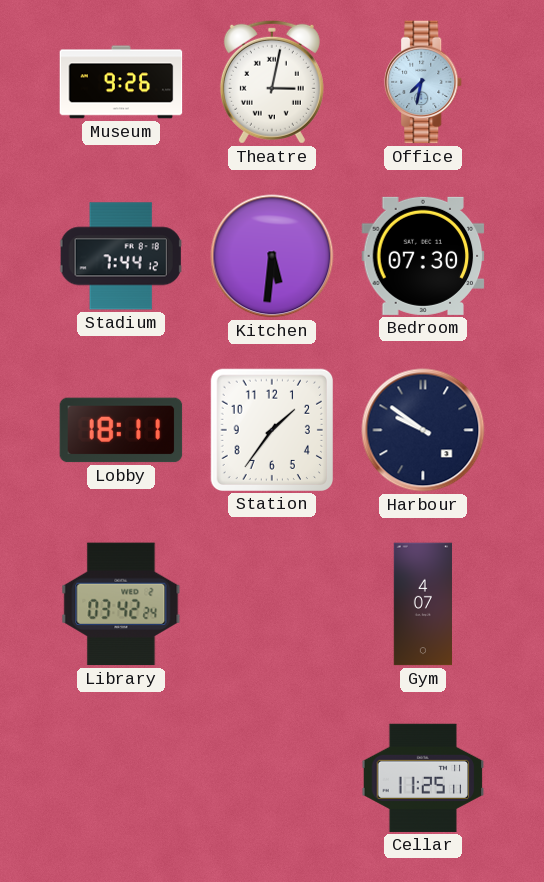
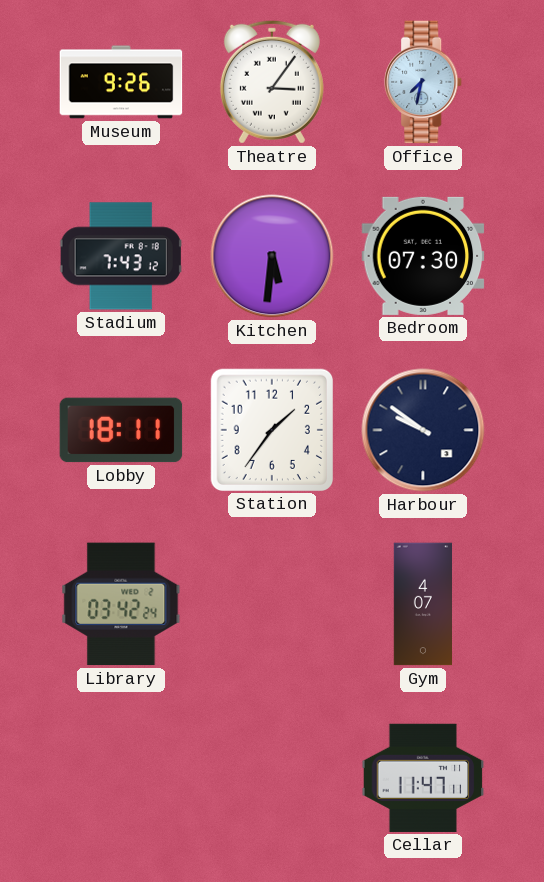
Theatre: 3:02 -> 3:06 (272, 82)
Stadium: 7:44 -> 7:43 (121, 256)
Cellar: 11:25 -> 11:47 (423, 778)
